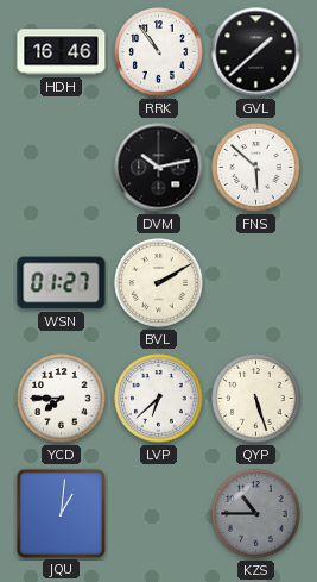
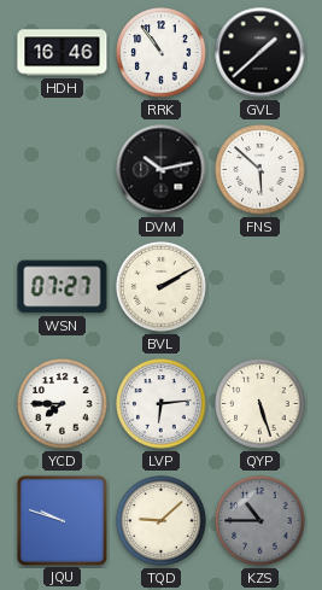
WSN: 01:27 -> 07:27 (63, 287)
LVP: 6:38 -> 6:14 (162, 404)
JQU: 1:01 -> 9:48 (62, 520)
TQD: none -> 9:08 (162, 521)
